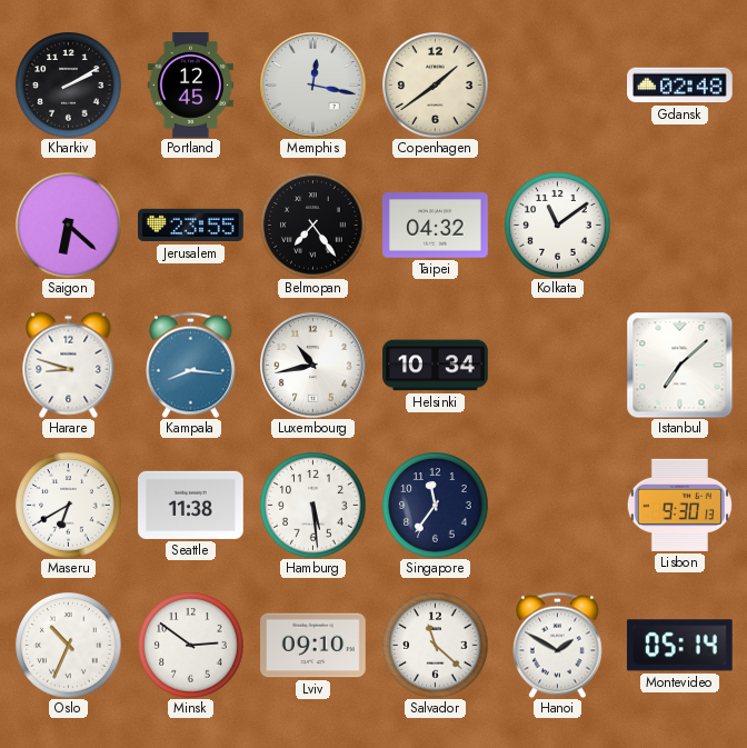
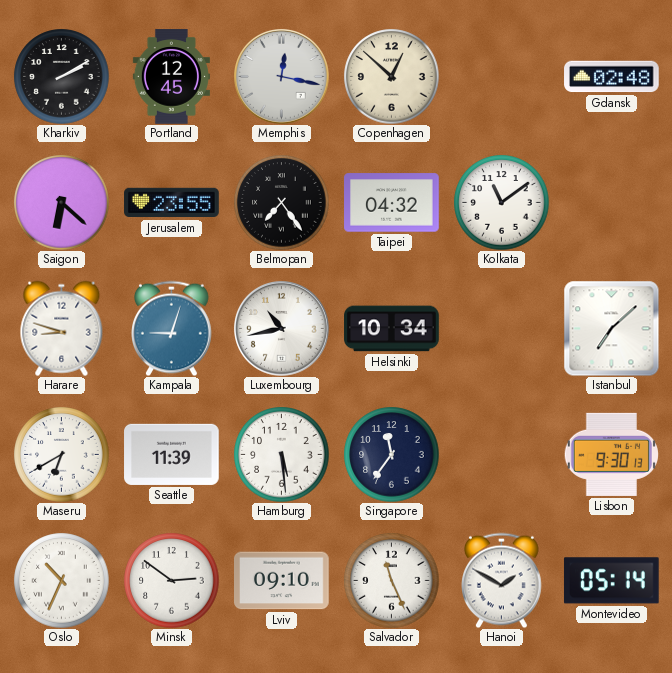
Copenhagen: 1:39 -> 12:52 (391, 76)
Kampala: 8:16 -> 9:03 (172, 328)
Seattle: 11:38 -> 11:39 (172, 454)
Salvador: 11:22 -> 11:26 (391, 580)
